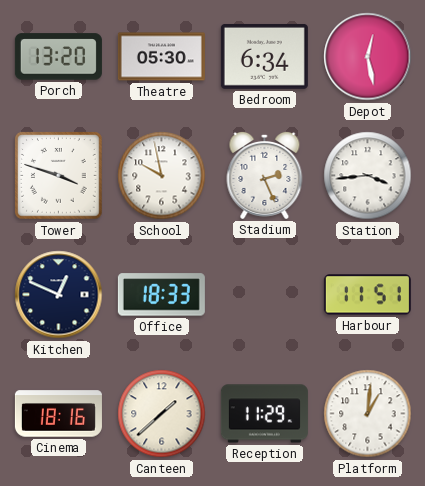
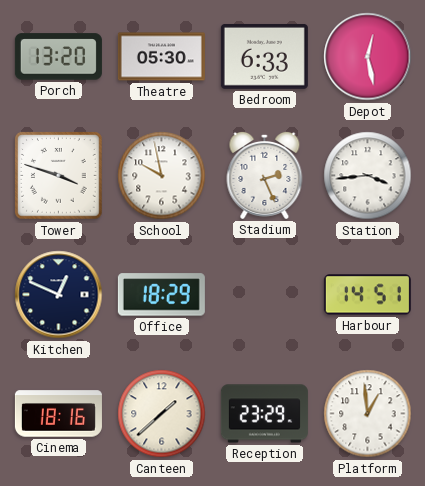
Bedroom: 6:34 -> 6:33 (264, 56)
Office: 18:33 -> 18:29 (161, 295)
Harbour: 11:51 -> 14:51 (367, 295)
Reception: 11:29 -> 23:29 (264, 414)
Platform: 1:01 -> 12:59 (368, 414)
